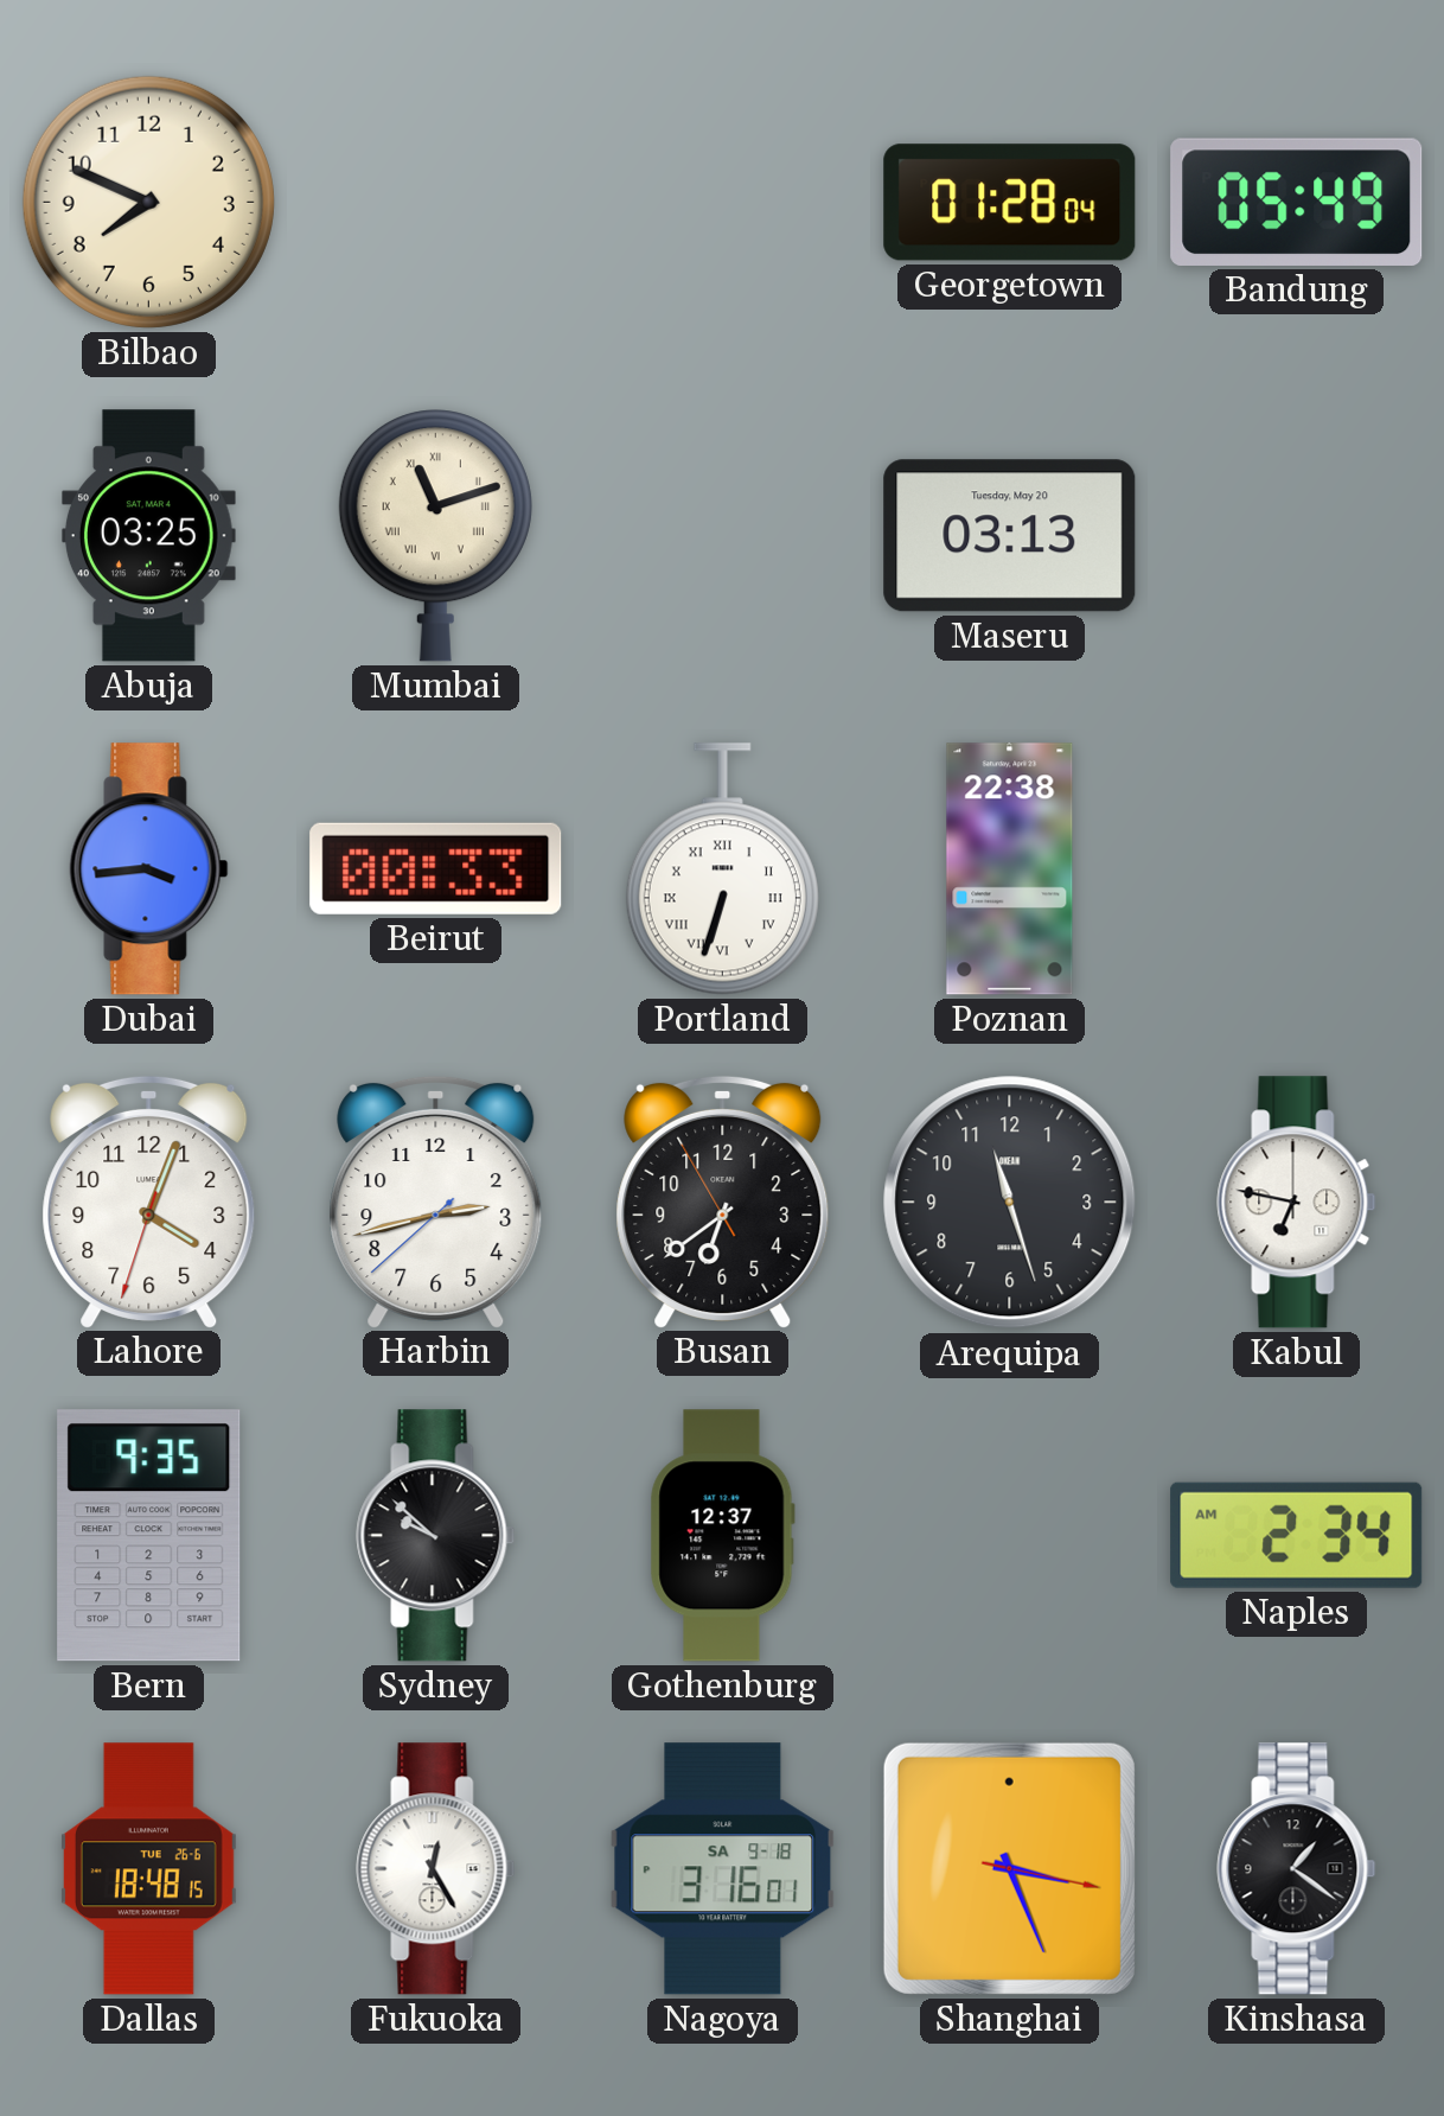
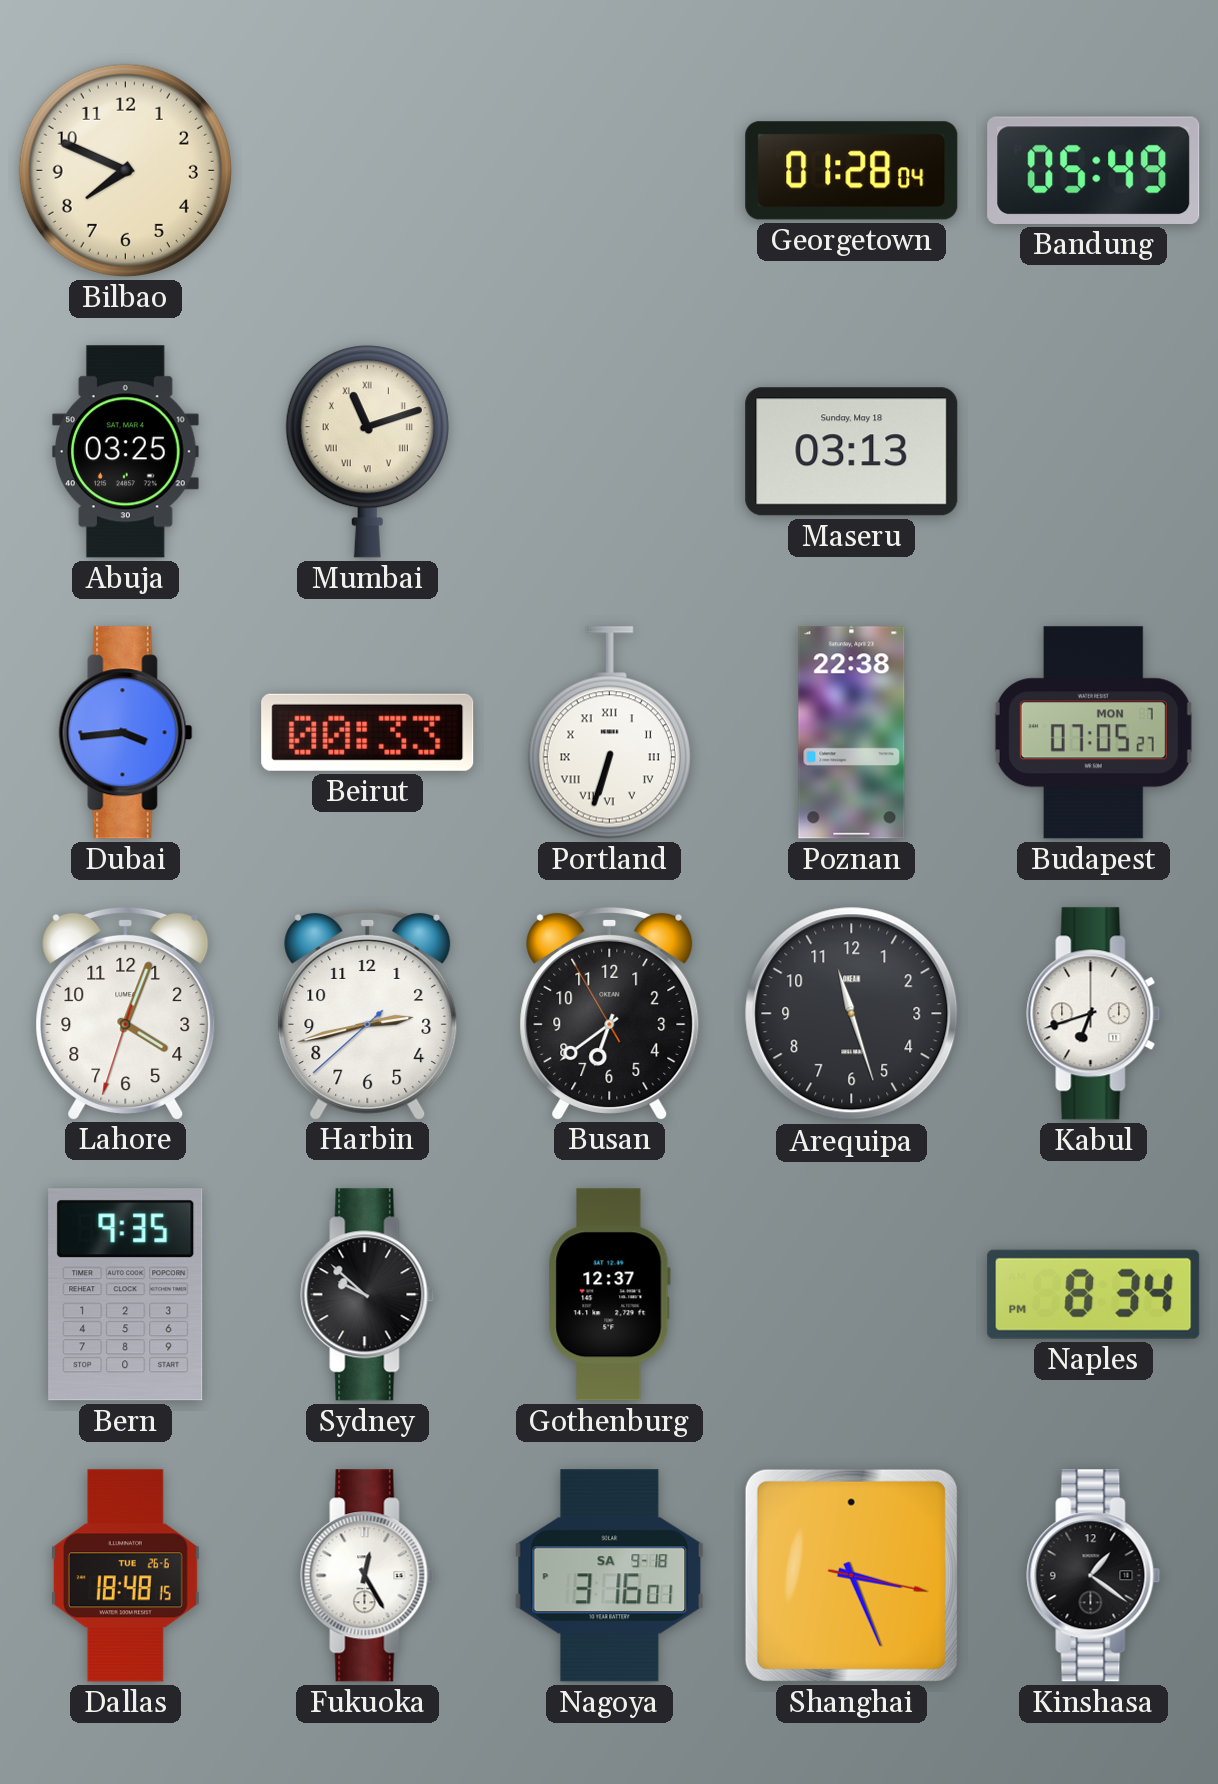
Maseru date: Tuesday, May 20 -> Sunday, May 18 (852, 452)
Budapest: none -> 07:05 (1093, 733)
Kabul: 6:47 -> 6:42 (1094, 1014)
Naples: 2:34 -> 8:34 (1094, 1294)
